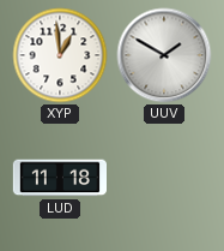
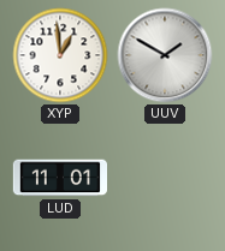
LUD: 11:18 -> 11:01 (59, 178)
